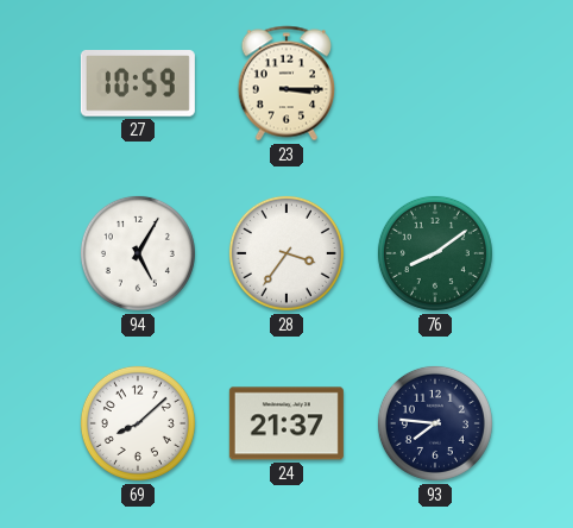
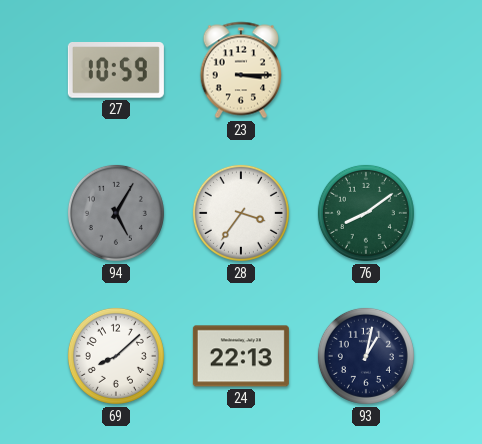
94 dial: white -> grey (116, 213)
24: 21:37 -> 22:13 (241, 356)
93: 7:46 -> 1:02 (366, 356)
